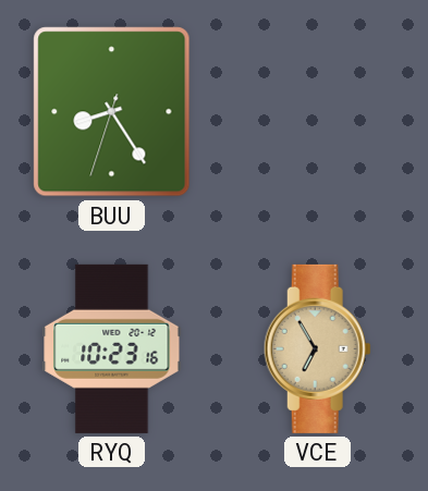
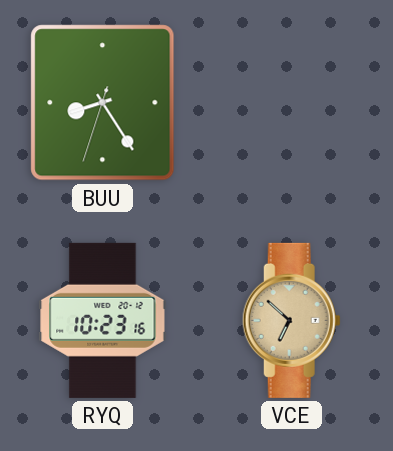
VCE: 6:55 -> 6:52 (291, 320)
